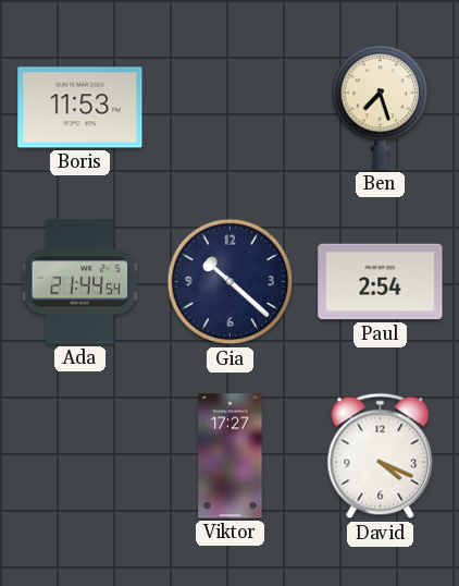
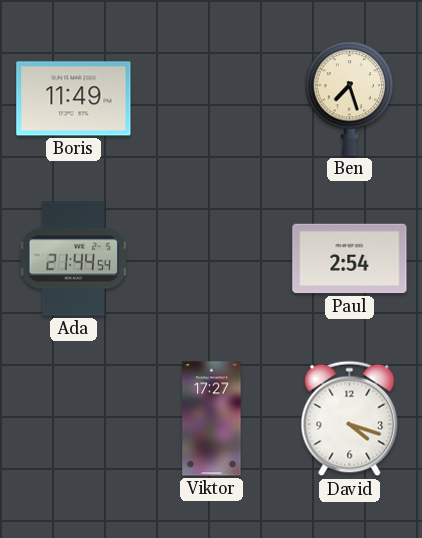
Boris: 11:53 -> 11:49 (74, 99)
Gia: 10:22 -> none (231, 282)
David: 4:19 -> 4:18 (350, 419)
